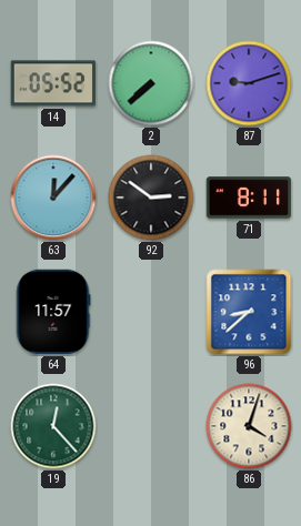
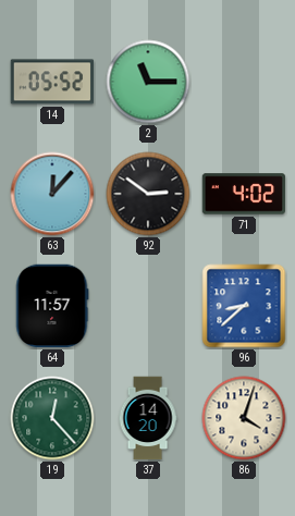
2: 7:38 -> 11:15 (148, 82)
87: 9:12 -> none (249, 83)
71: 8:11 -> 4:02 (244, 194)
37: none -> 14:20 (148, 418)
